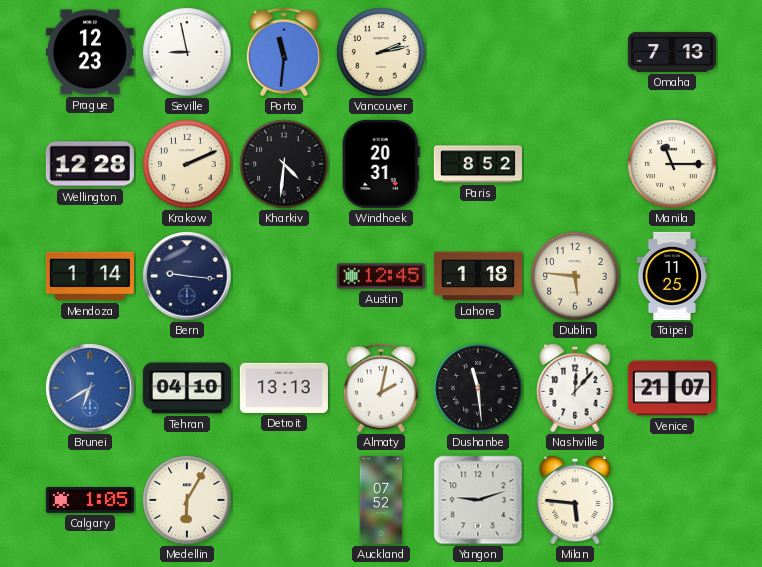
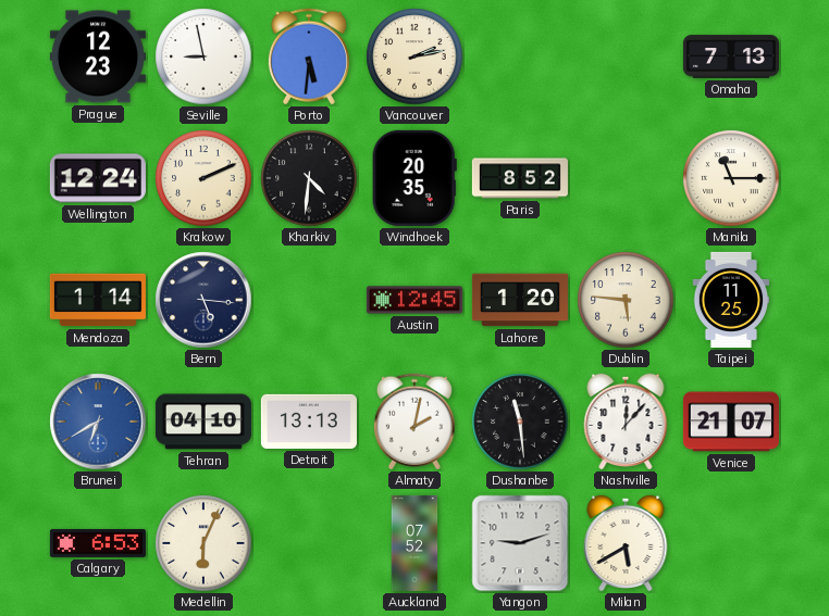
Porto: 11:31 -> 5:31 (309, 56)
Wellington: 12:28 -> 12:24 (98, 178)
Windhoek: 20:31 -> 20:35 (414, 178)
Bern: 9:16 -> 5:16 (203, 300)
Lahore: 1:18 -> 1:20 (520, 300)
Calgary: 1:05 -> 6:53 (98, 543)
Medellin: 6:05 -> 6:04 (203, 543)
Milan: 5:46 -> 5:40 (626, 543)
